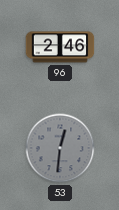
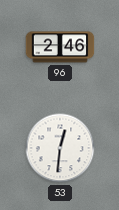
53 dial: grey -> white (60, 148)
